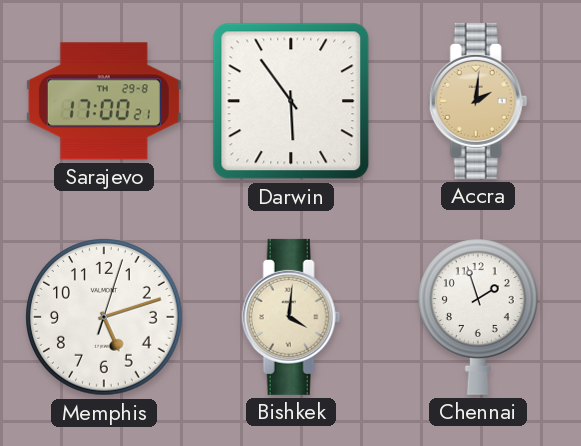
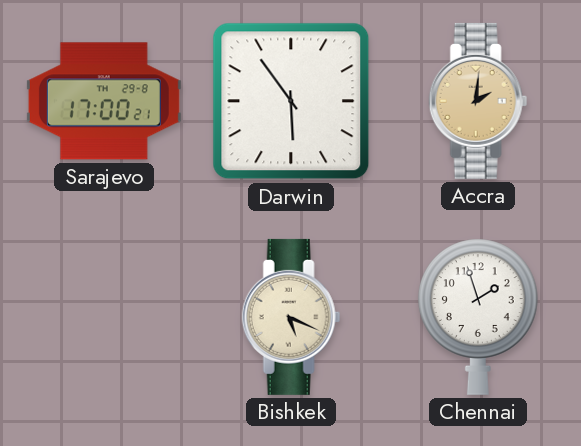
Memphis: 5:12 -> none (104, 317)
Bishkek: 4:01 -> 5:19 (291, 317)
